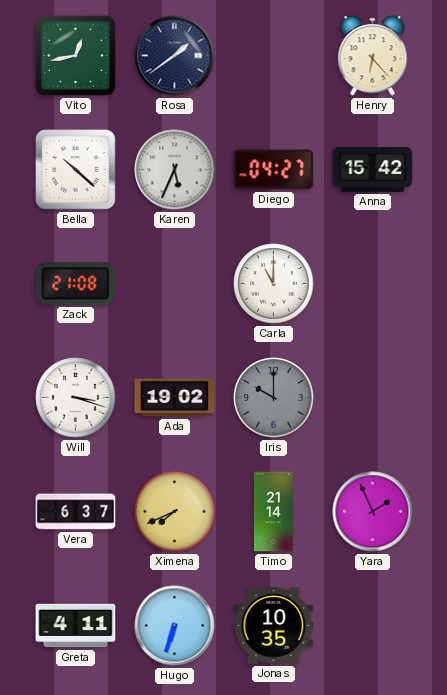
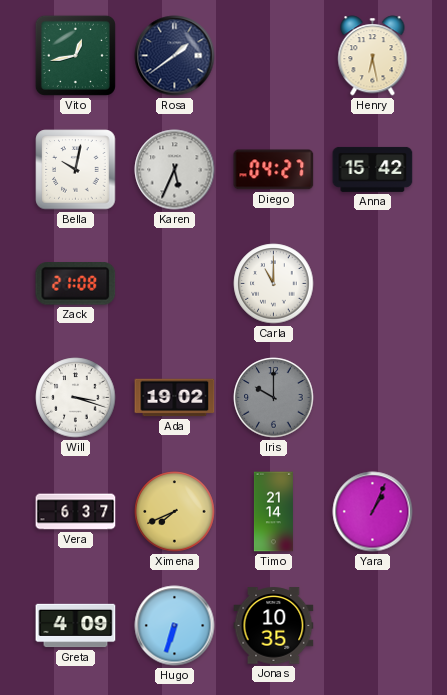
Henry: 6:23 -> 6:28 (373, 56)
Bella: 10:22 -> 10:02 (76, 170)
Yara: 1:56 -> 1:04 (373, 512)
Greta: 4:11 -> 4:09 (76, 626)
